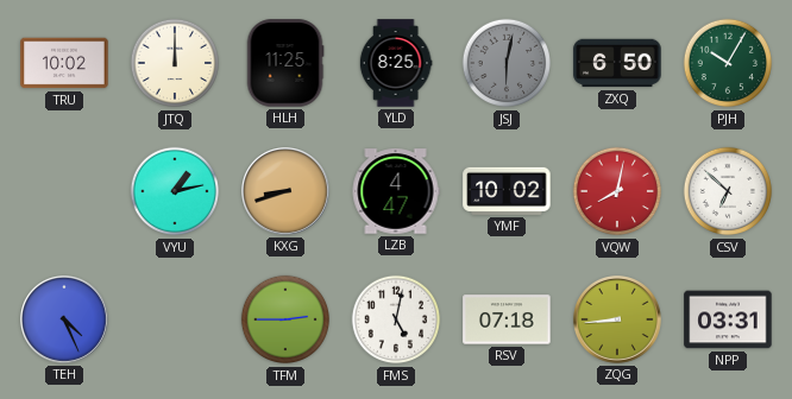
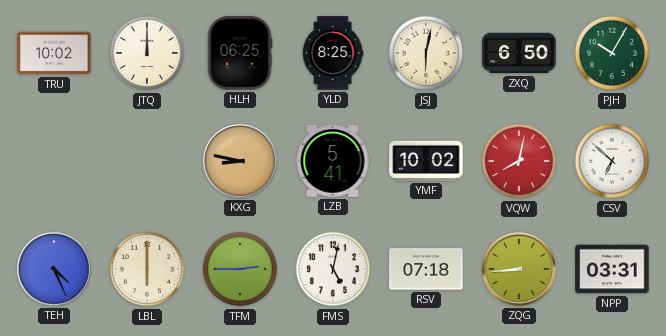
HLH: 11:25 -> 06:25 (240, 53)
JSJ dial: grey -> cream (426, 53)
VYU: 1:13 -> none (175, 191)
KXG: 8:42 -> 8:47 (241, 162)
LZB: 4:47 -> 5:41 (333, 161)
LBL: none -> 6:00 (147, 269)
